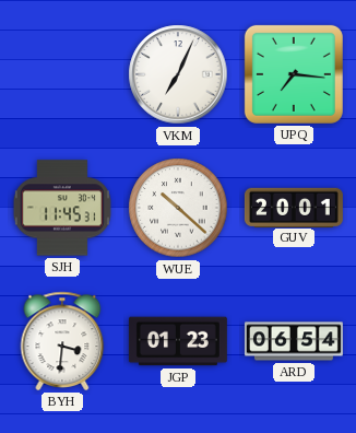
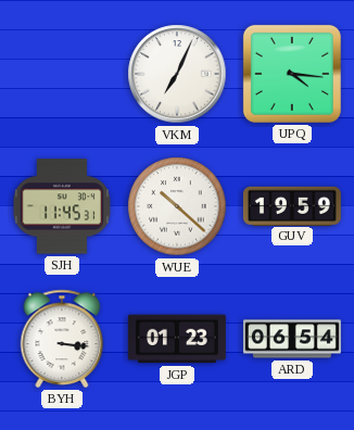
UPQ: 7:16 -> 4:16 (292, 74)
GUV: 20:01 -> 19:59 (292, 205)
BYH: 3:31 -> 3:16 (62, 339)
